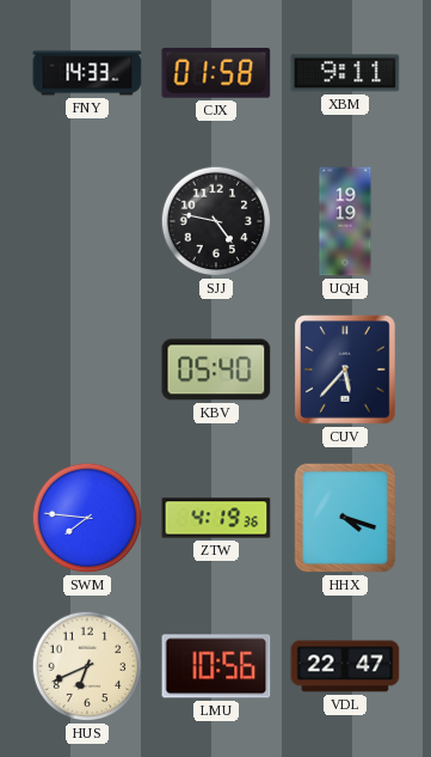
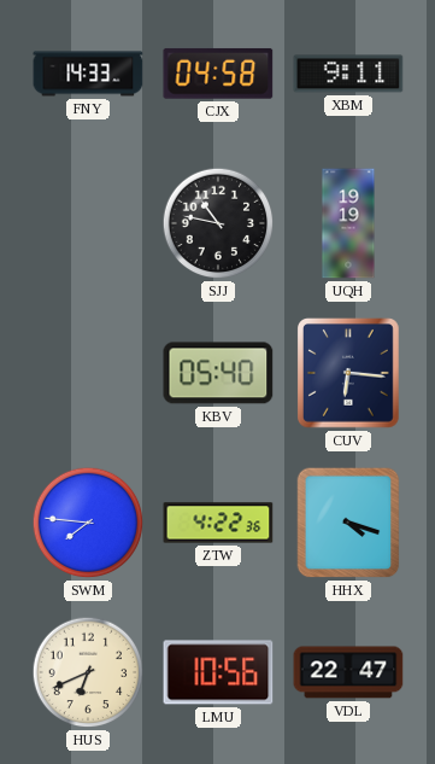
CJX: 01:58 -> 04:58 (218, 74)
SJJ: 4:47 -> 10:47 (218, 223)
CUV: 5:37 -> 6:16 (349, 374)
ZTW: 4:19 -> 4:22 (218, 523)
